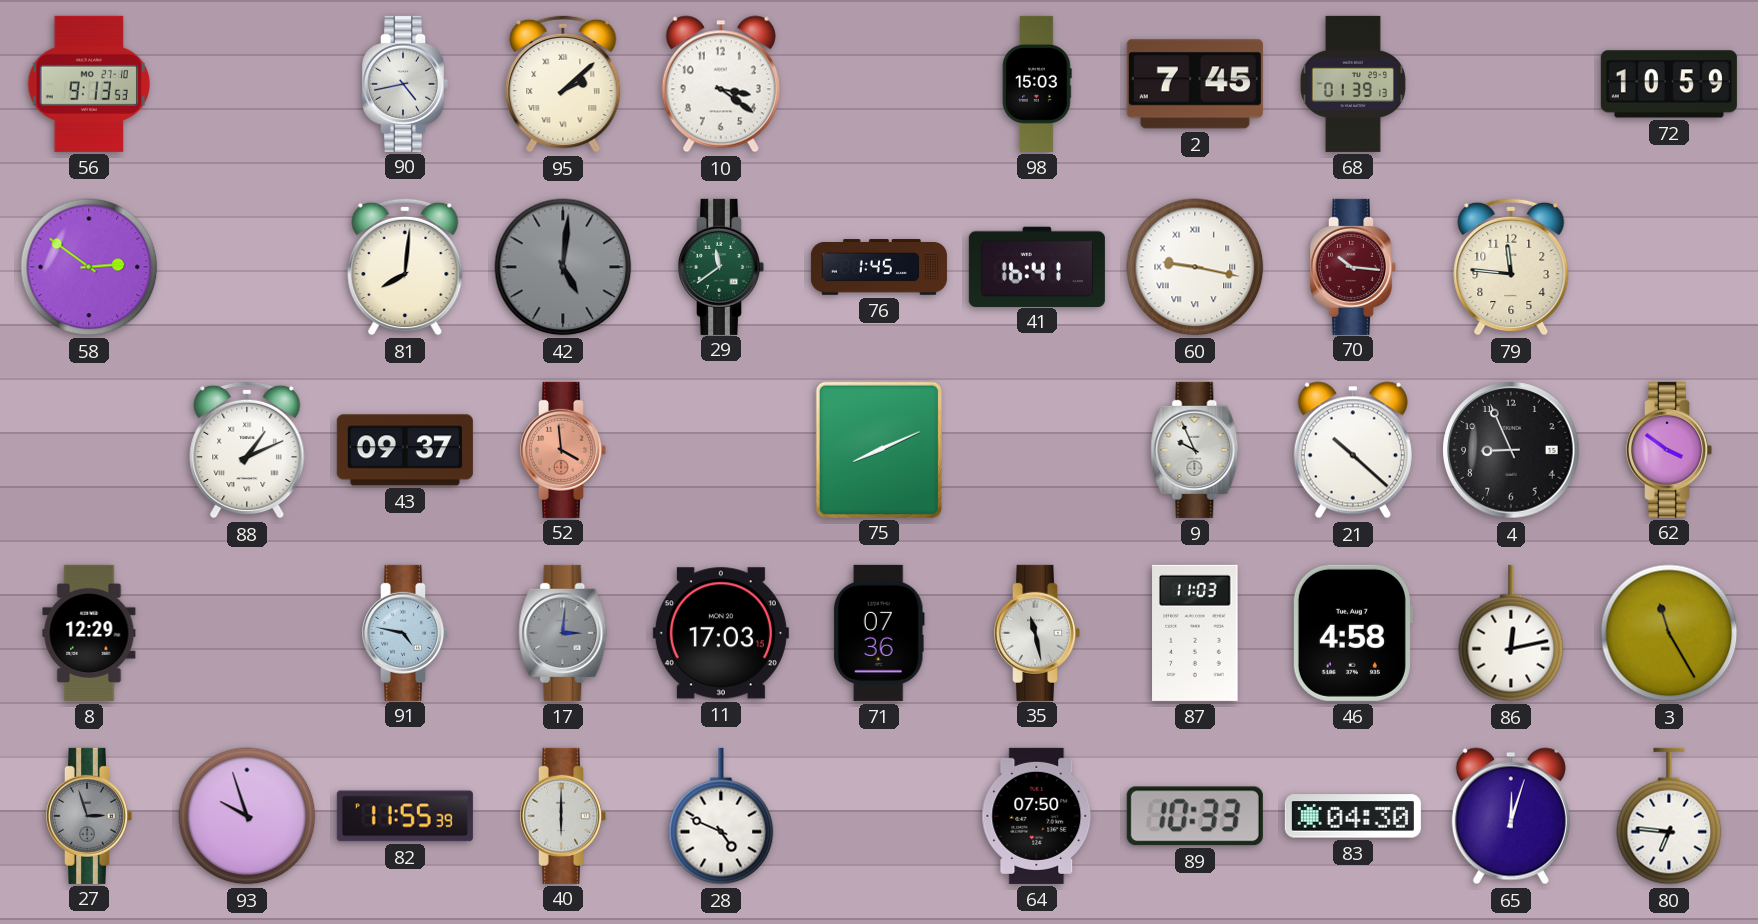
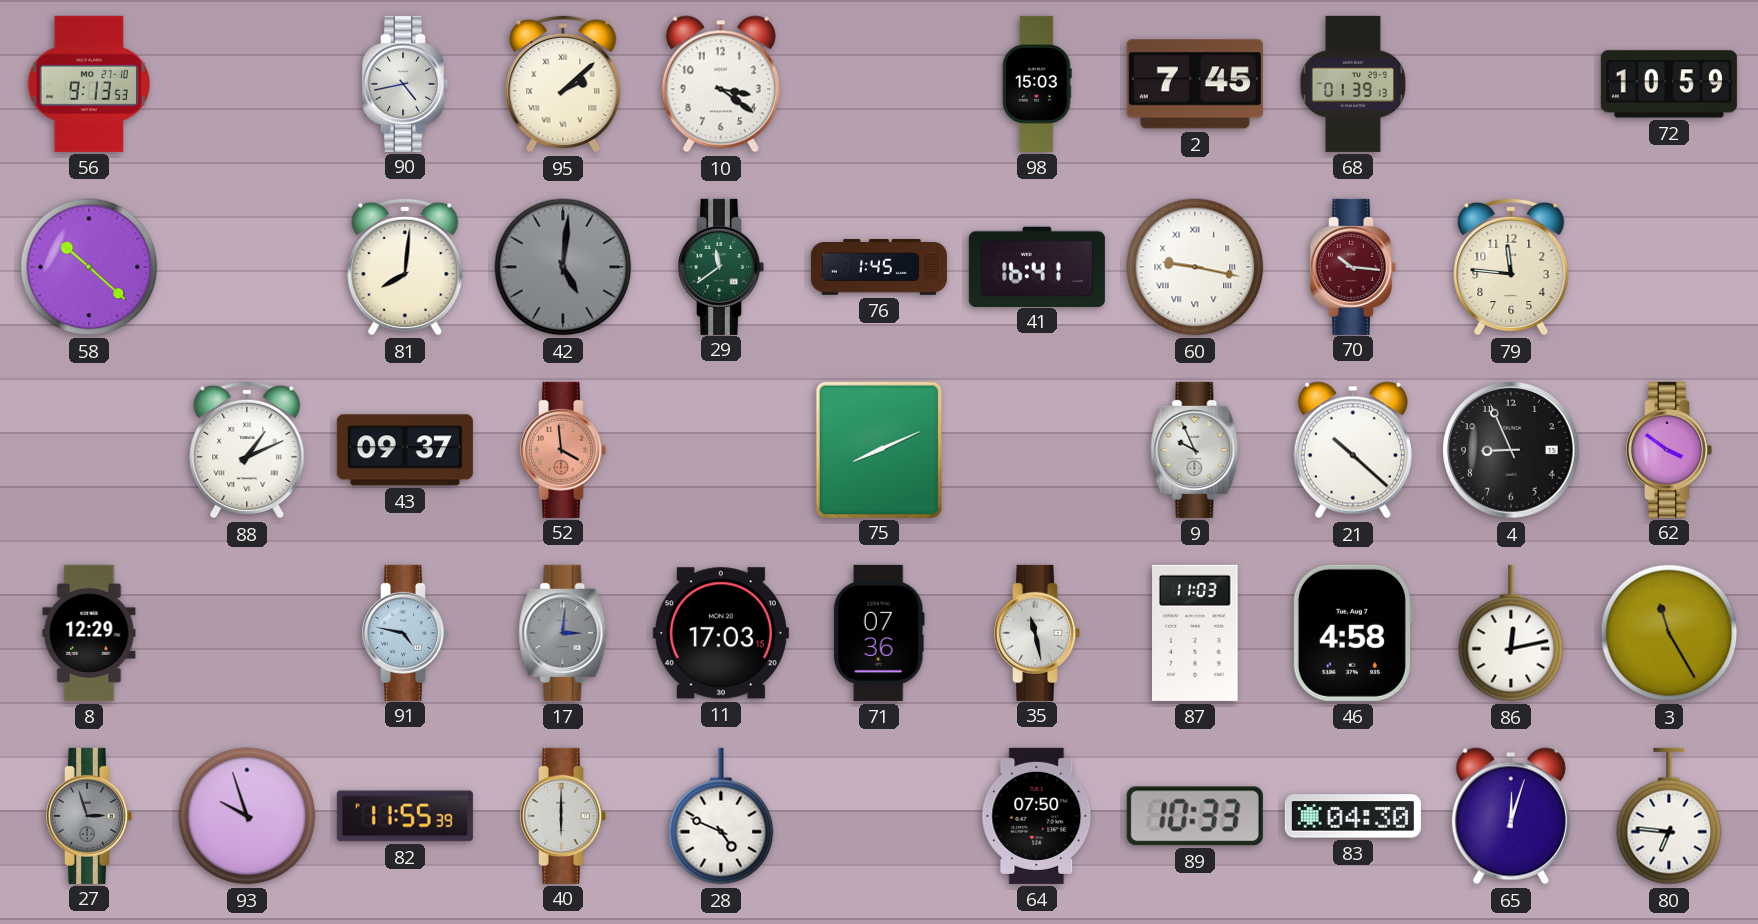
58: 2:51 -> 10:22 (89, 267)
